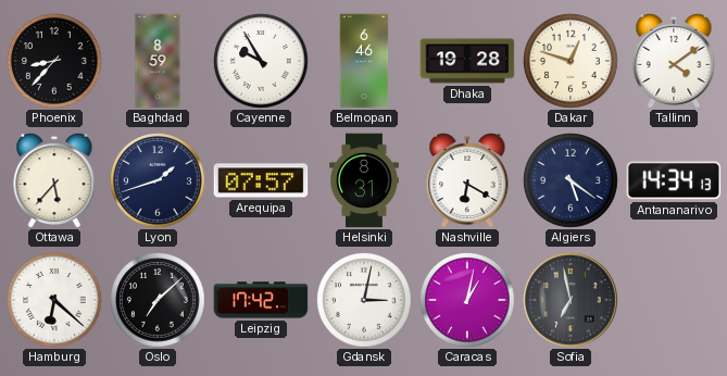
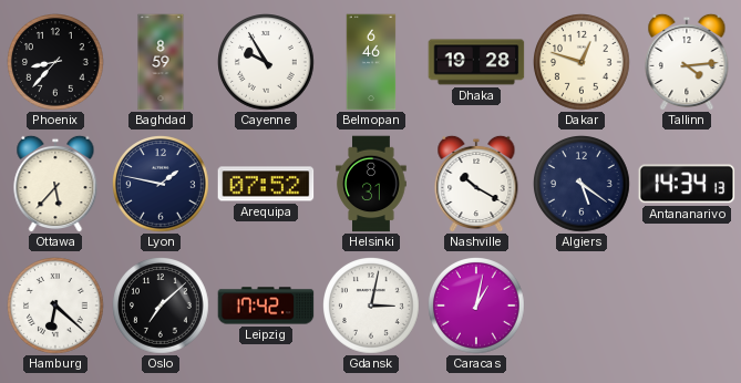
Tallinn: 4:09 -> 4:14 (687, 62)
Lyon: 1:42 -> 1:47 (162, 185)
Arequipa: 07:57 -> 07:52 (266, 184)
Nashville: 6:20 -> 10:20 (476, 184)
Sofia: 6:58 -> none (571, 300)
